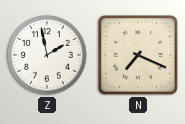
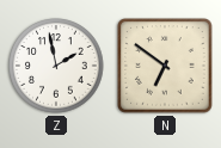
N: 7:19 -> 6:51 (166, 67)
